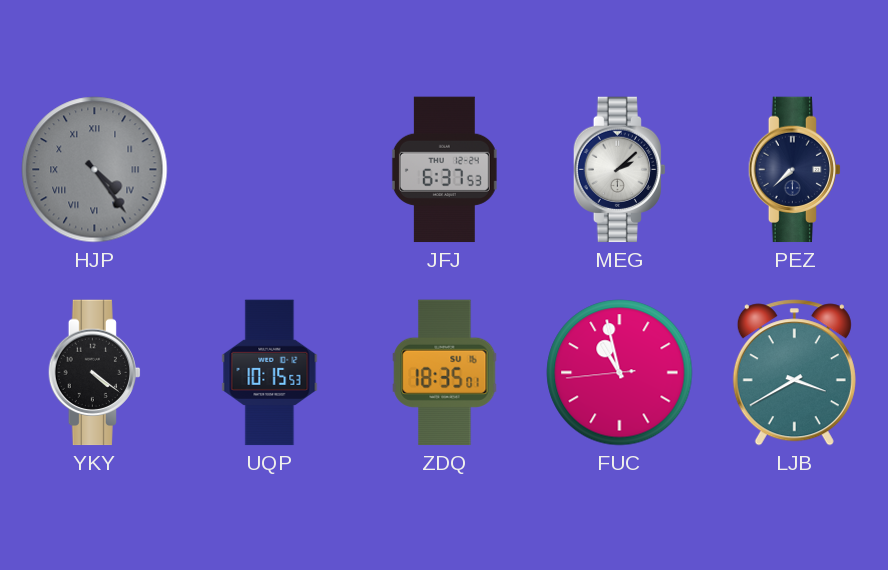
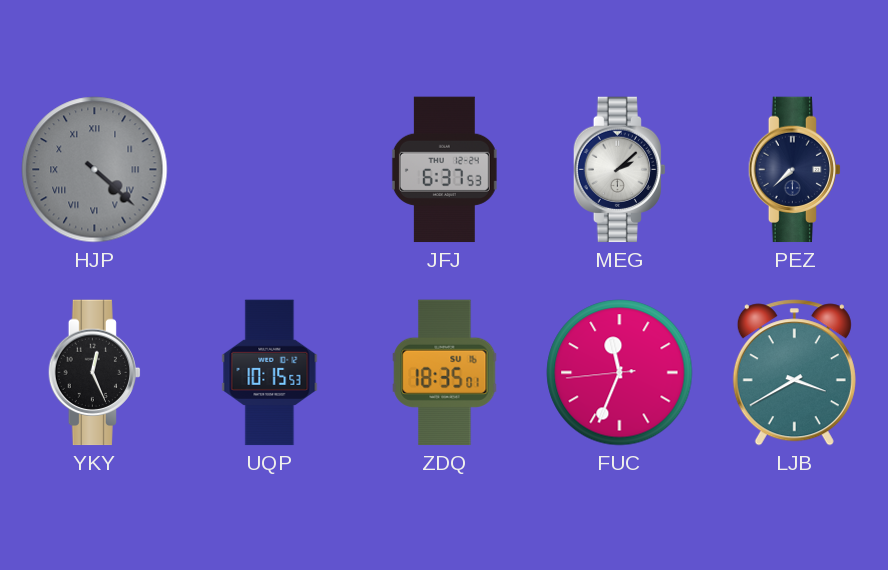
HJP: 4:24 -> 4:22 (95, 170)
YKY: 4:21 -> 12:26 (94, 373)
FUC: 10:57 -> 11:33 (620, 373)
